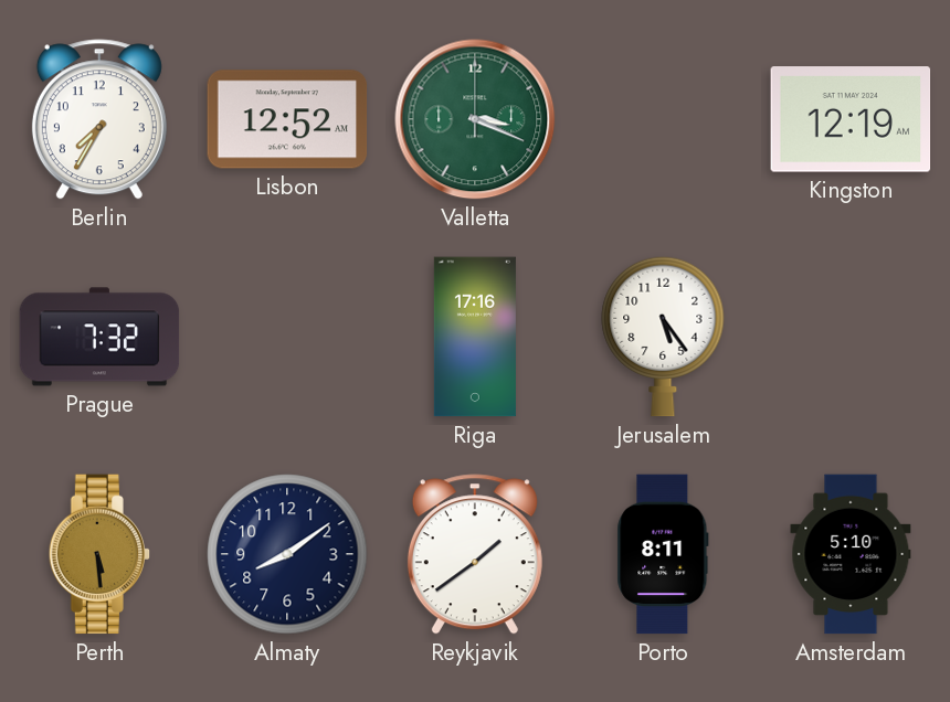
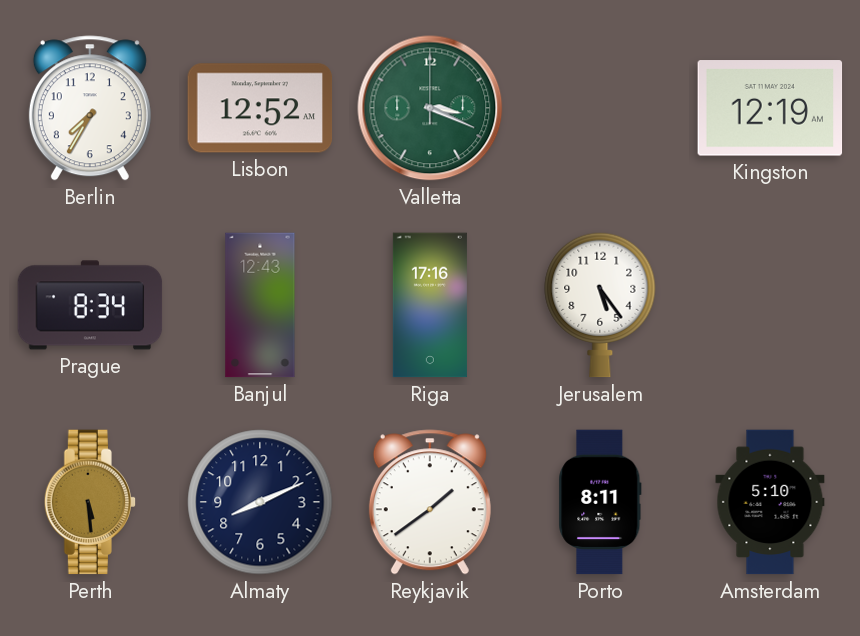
Prague: 7:32 -> 8:34 (90, 305)
Banjul: none -> 12:43 (260, 305)
Almaty: 8:09 -> 8:11 (260, 502)
